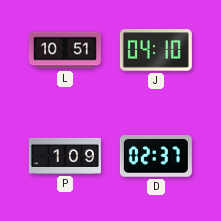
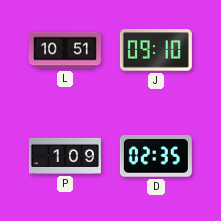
J: 04:10 -> 09:10 (156, 50)
D: 02:37 -> 02:35 (156, 157)
